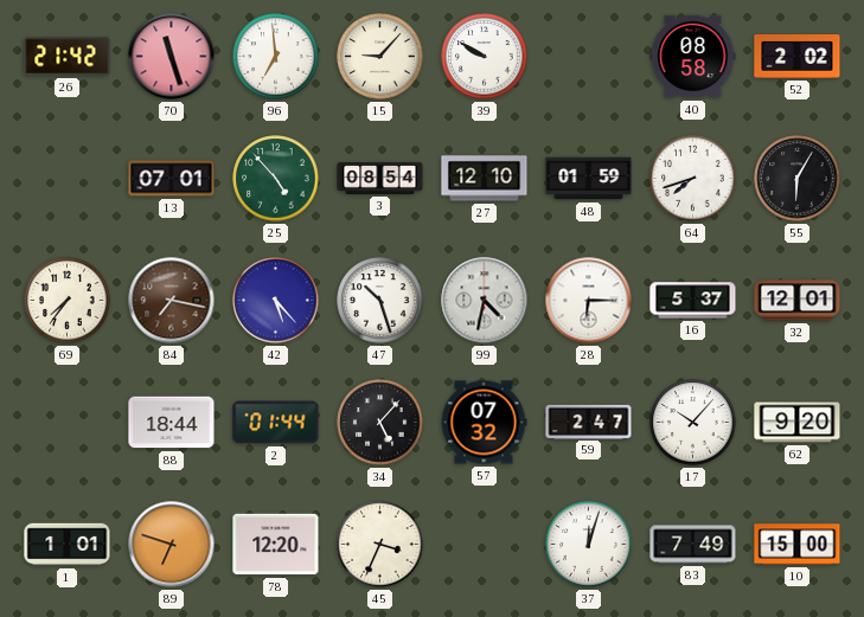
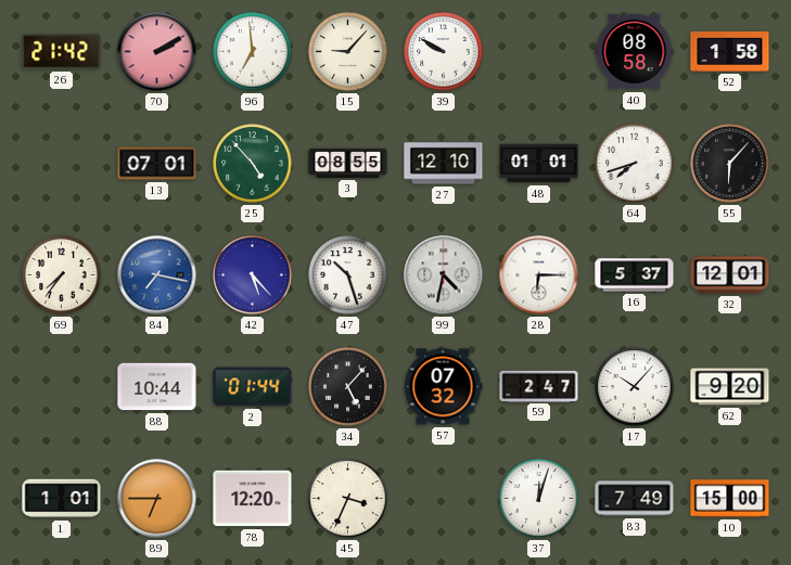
70: 11:27 -> 2:10 (157, 52)
52: 2:02 -> 1:58 (730, 52)
3: 08:54 -> 08:55 (348, 163)
48: 01:59 -> 01:01 (539, 164)
55: 6:05 -> 6:07 (730, 164)
84 dial: brown -> blue (157, 275)
88: 18:44 -> 10:44 (157, 387)
89: 6:48 -> 6:45 (157, 499)
